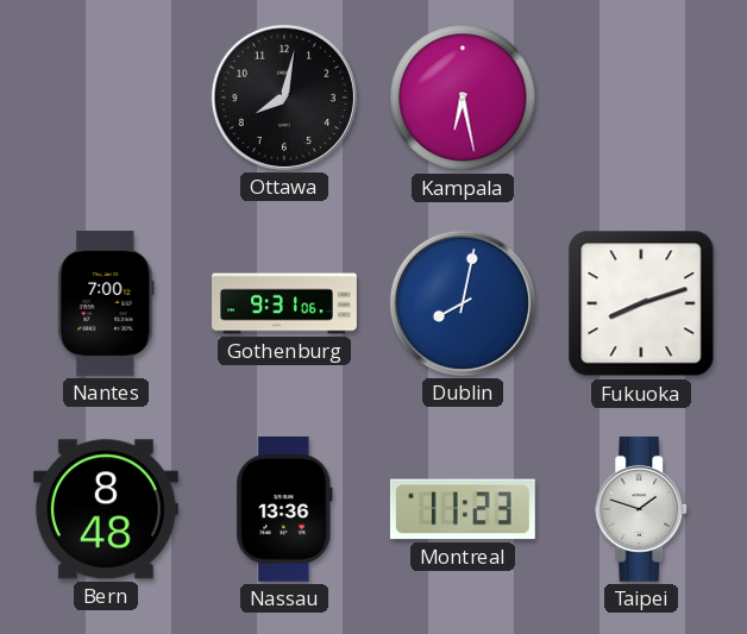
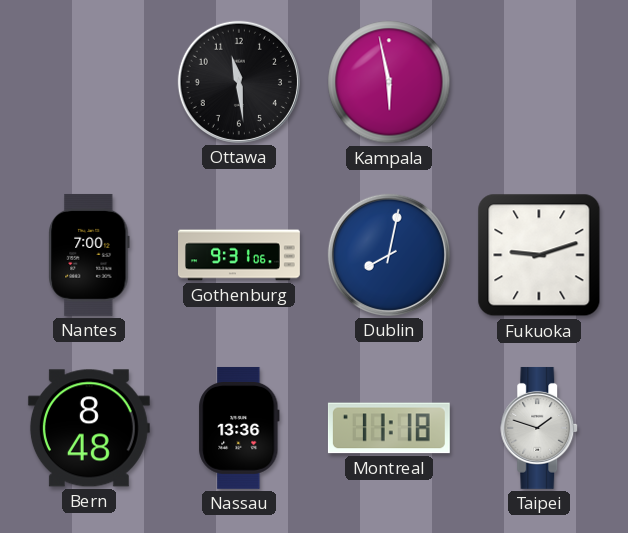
Ottawa: 8:02 -> 11:29 (239, 82)
Kampala: 6:28 -> 5:58 (389, 82)
Fukuoka: 8:12 -> 9:12 (539, 255)
Montreal: 11:23 -> 11:18 (389, 428)
